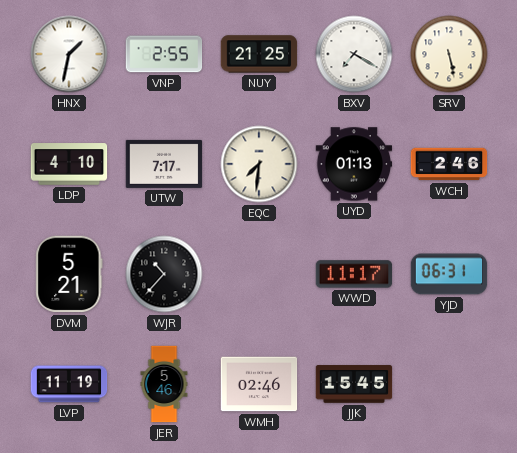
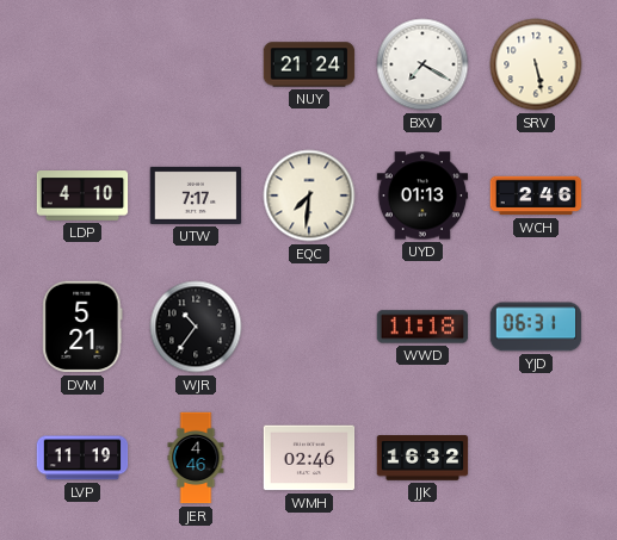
HNX: 1:32 -> none (69, 54)
VNP: 2:55 -> none (164, 54)
NUY: 21:25 -> 21:24 (309, 64)
WJR: 10:37 -> 10:36 (196, 327)
WWD: 11:17 -> 11:18 (422, 327)
JER: 5:46 -> 4:46 (196, 458)
JJK: 15:45 -> 16:32 (422, 458)
